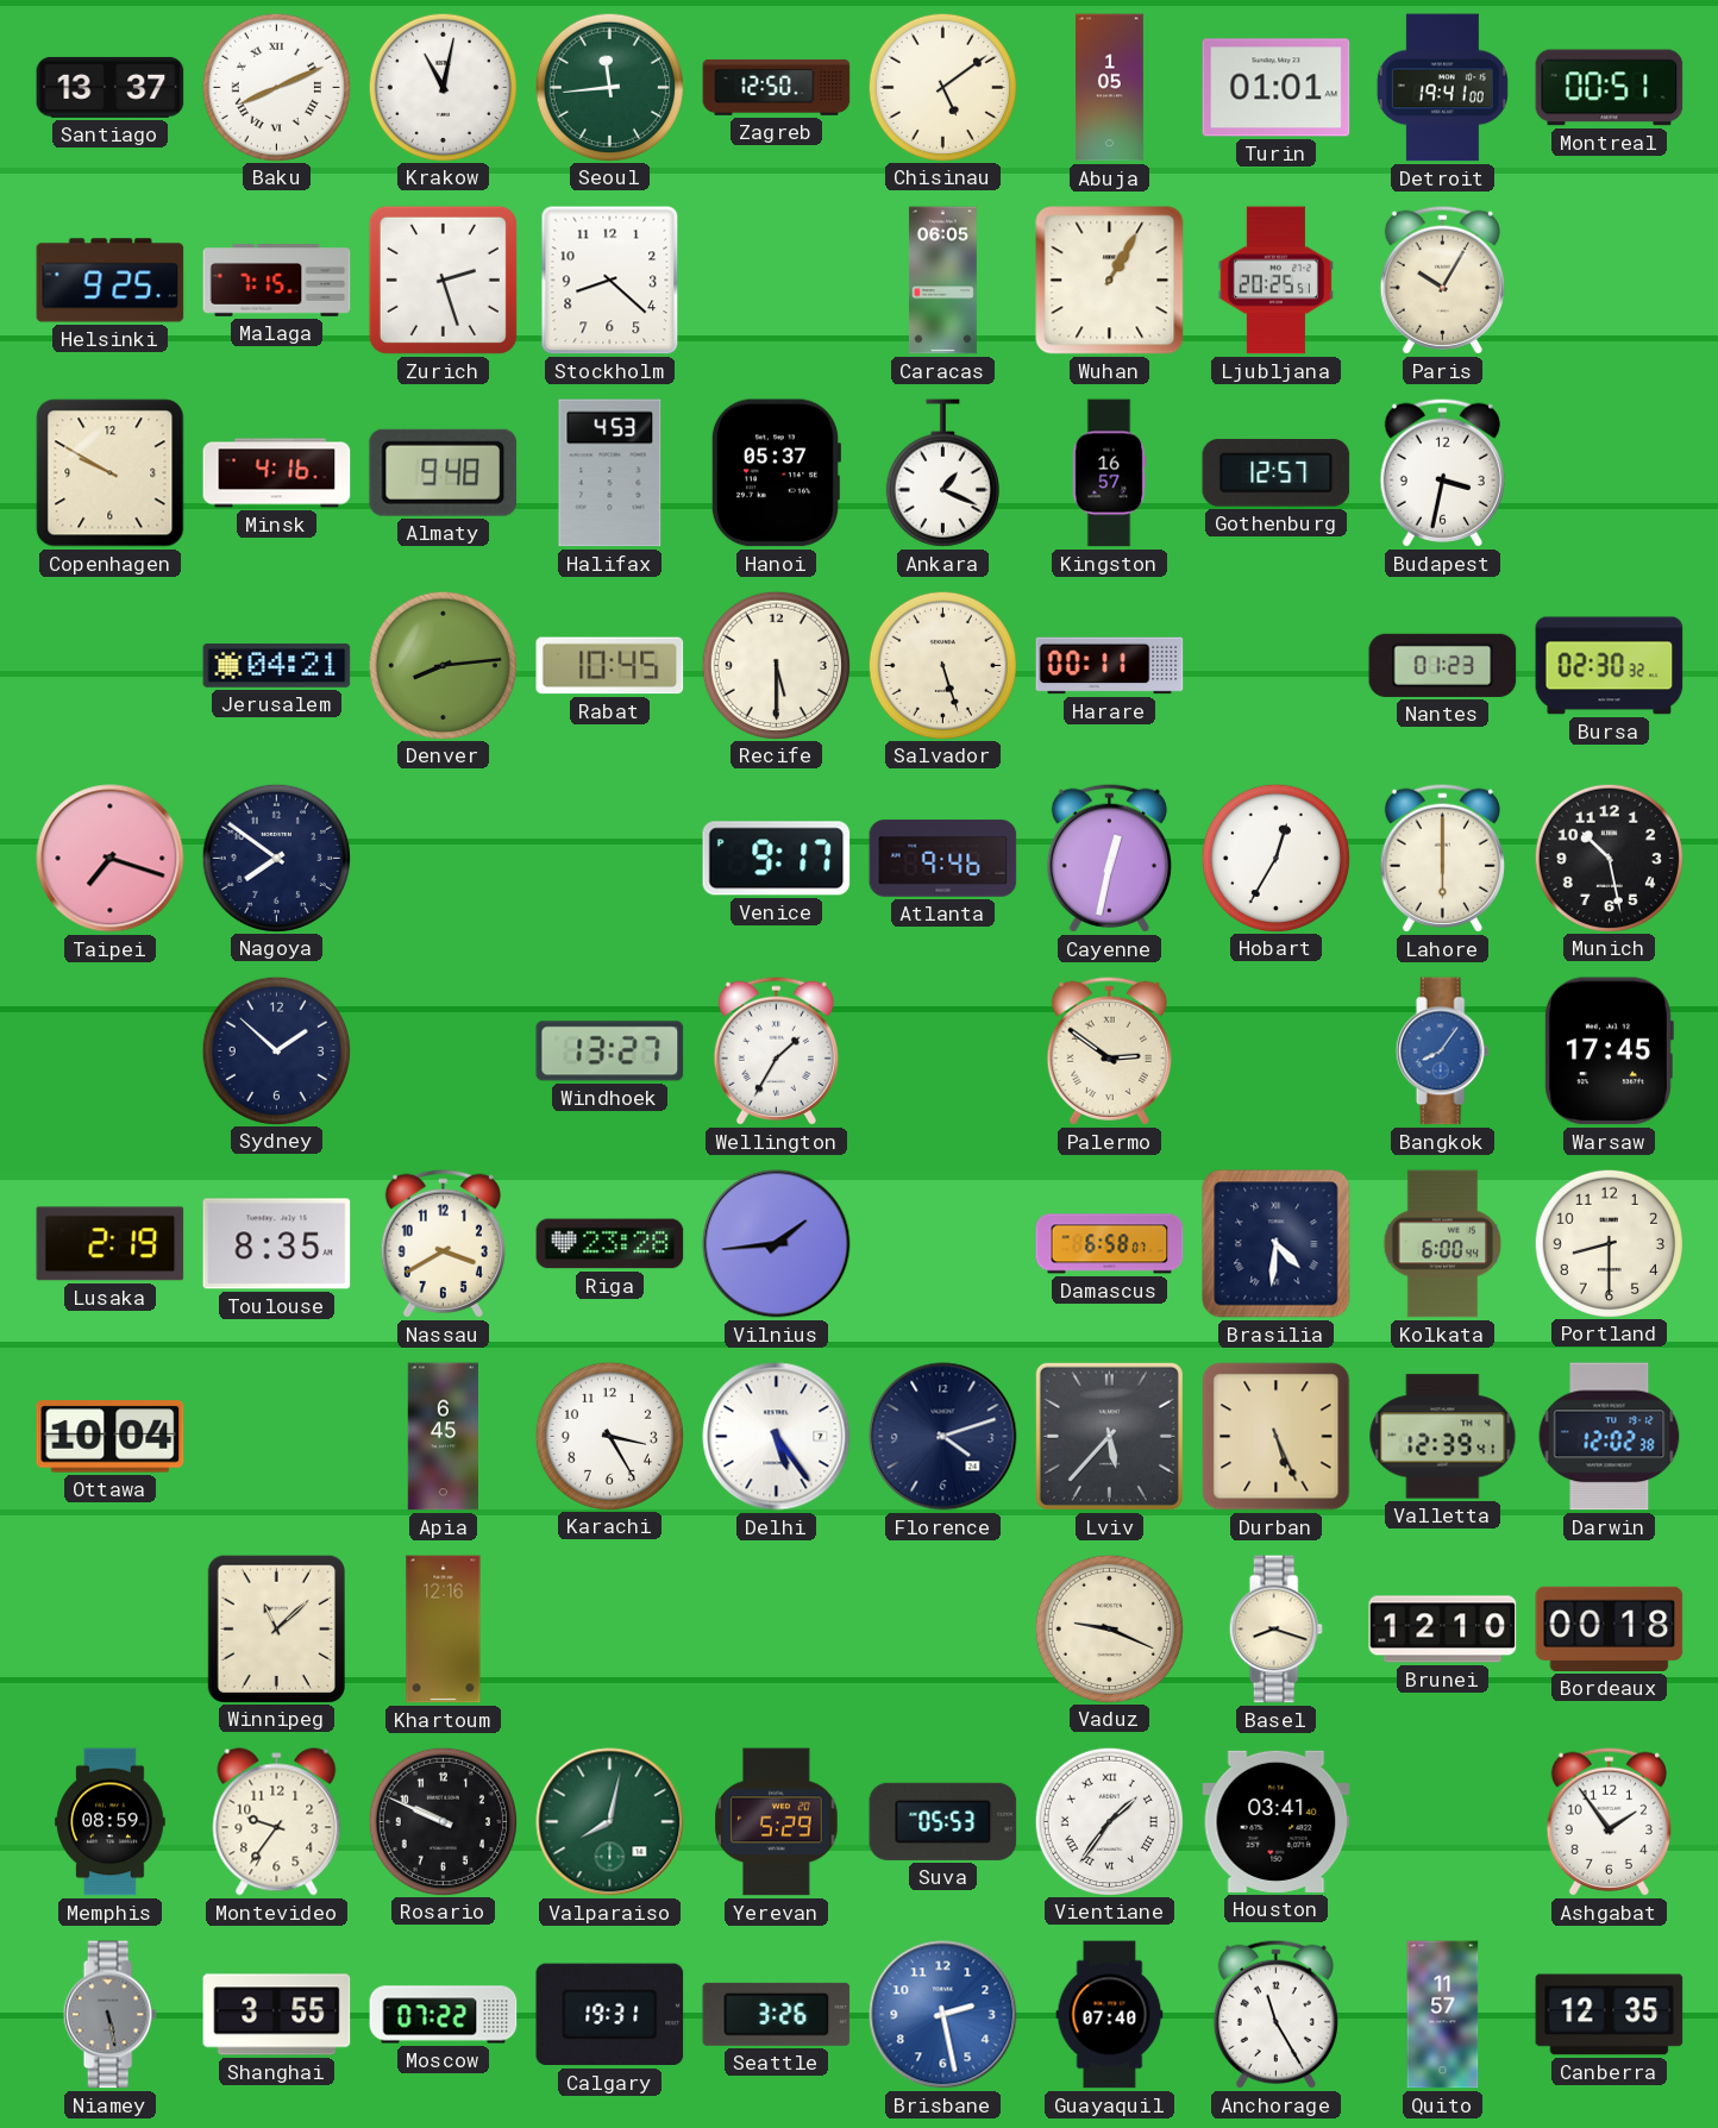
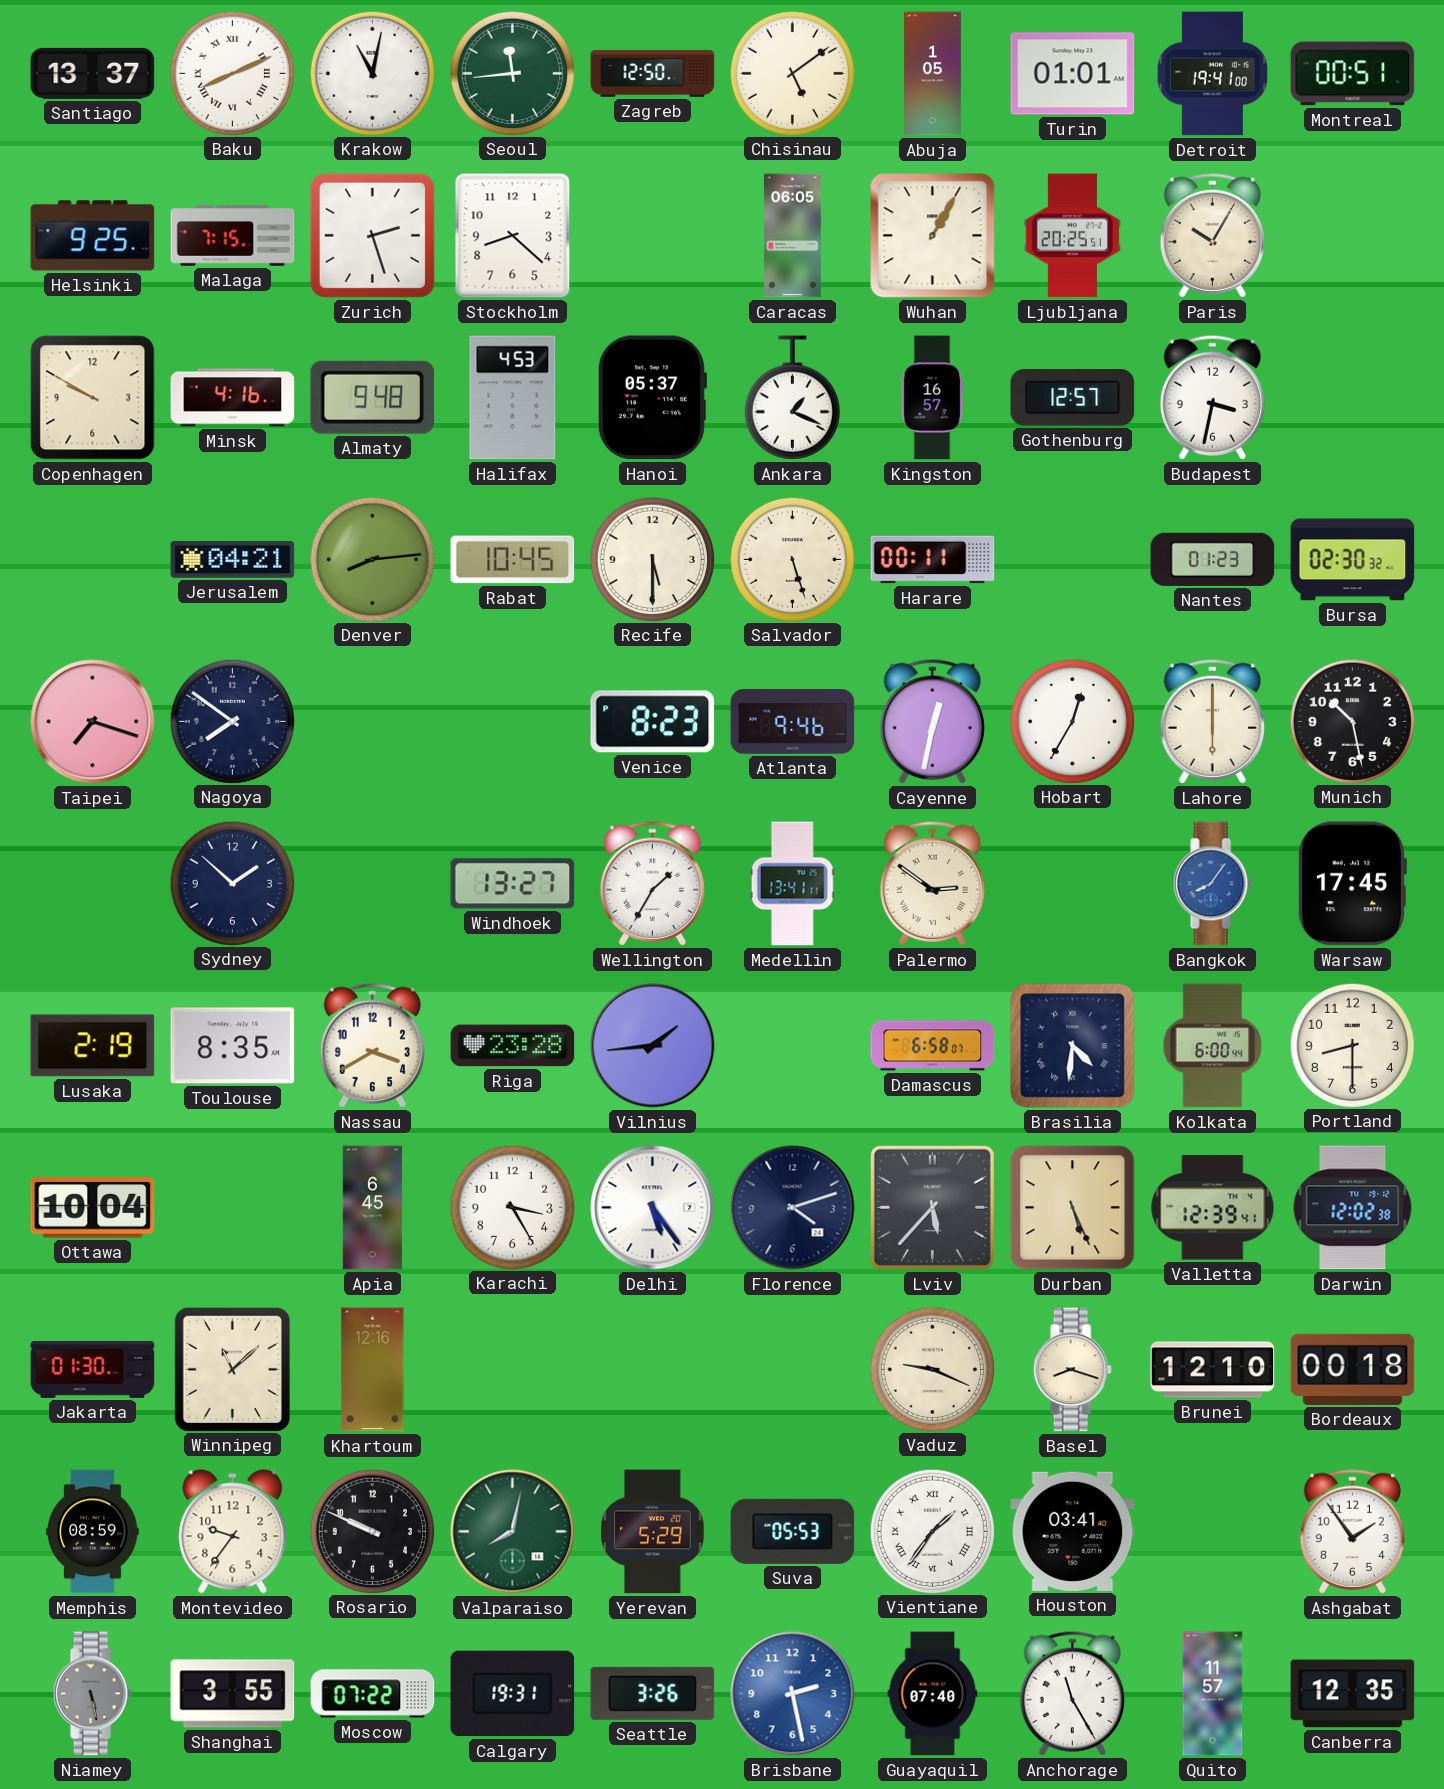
Venice: 9:17 -> 8:23 (653, 722)
Medellin: none -> 13:41 (792, 884)
Jakarta: none -> 01:30 (93, 1369)
